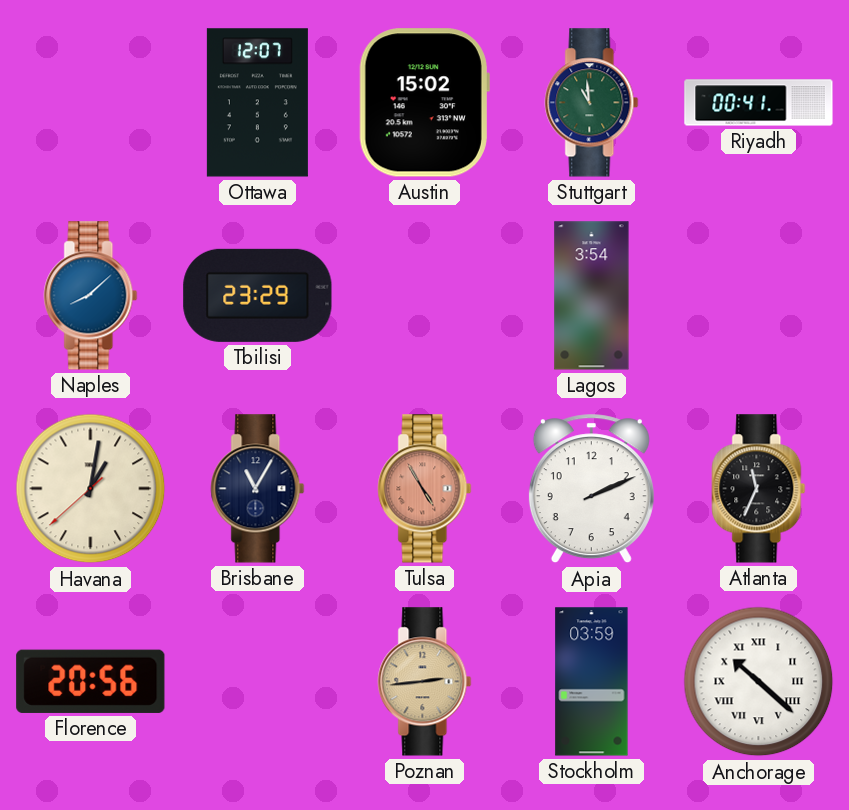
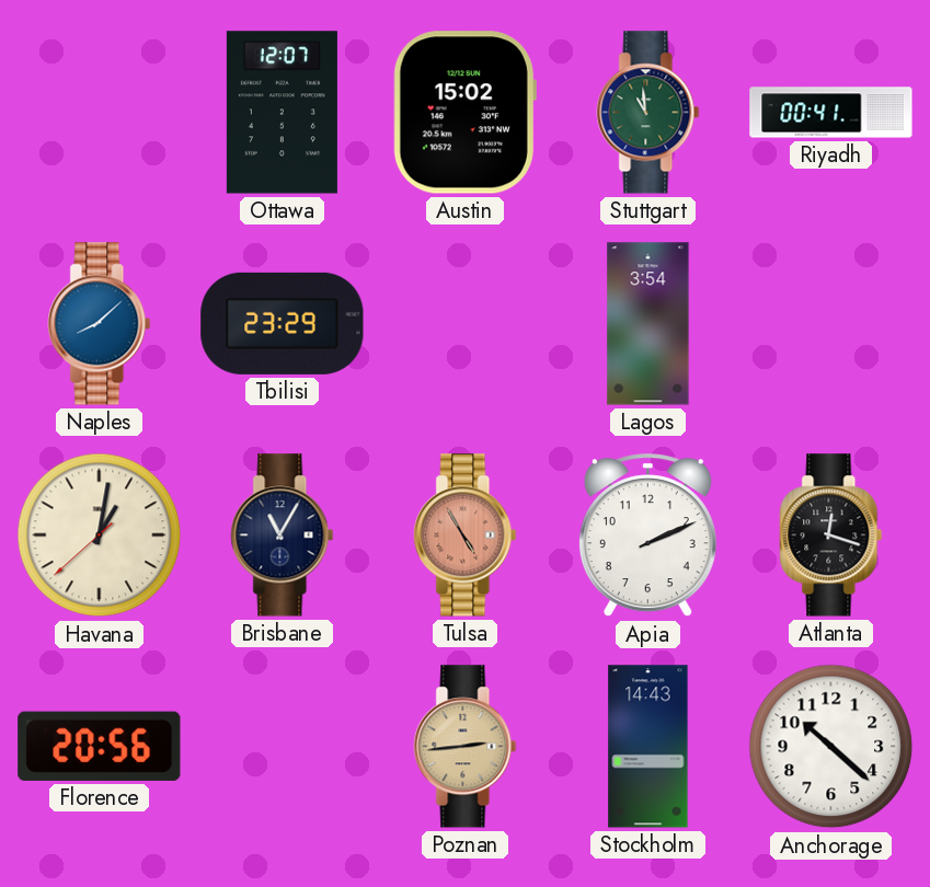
Atlanta: 11:34 -> 12:18 (831, 535)
Stockholm: 03:59 -> 14:43 (648, 747)
Anchorage numerals: Roman -> Arabic (831, 747)
